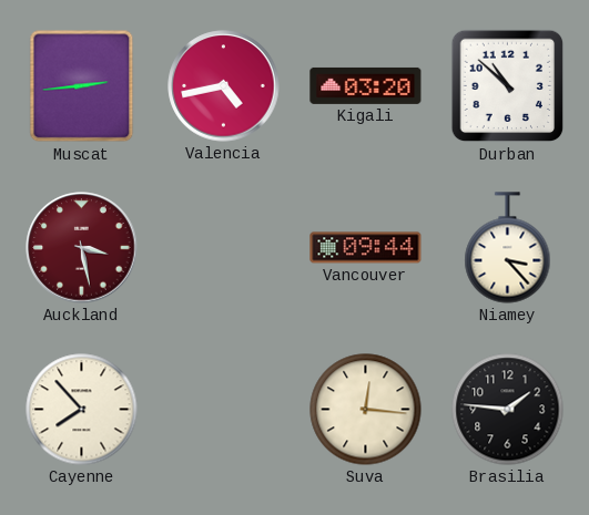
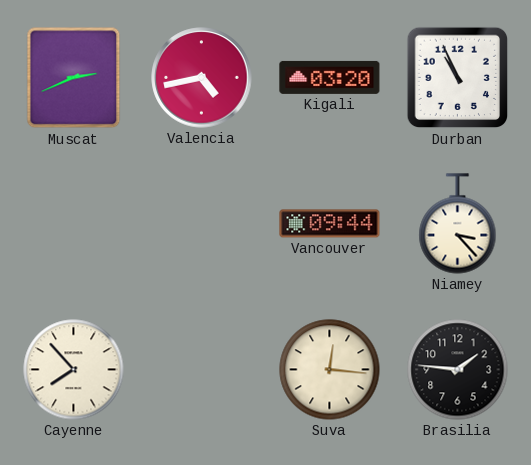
Muscat: 2:44 -> 2:41 (74, 78)
Durban: 10:52 -> 10:56 (458, 78)
Auckland: 3:28 -> none (82, 248)
